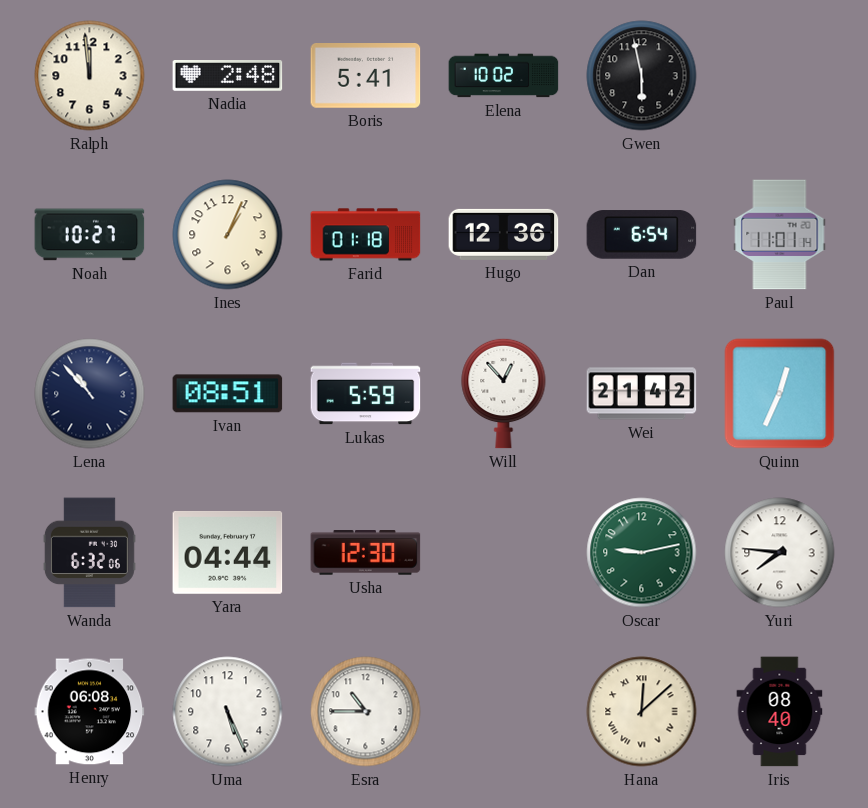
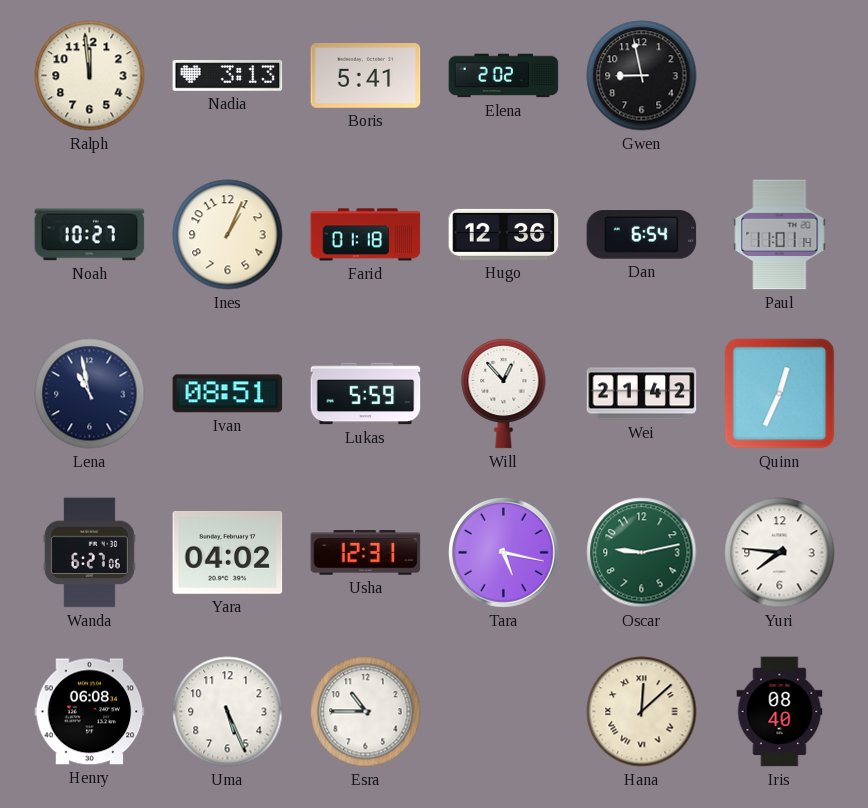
Nadia: 2:48 -> 3:13 (228, 76)
Elena: 10:02 -> 2:02 (504, 76)
Gwen: 5:58 -> 8:58 (642, 76)
Lena: 10:53 -> 10:58 (90, 394)
Wanda: 6:32 -> 6:27 (89, 553)
Yara: 04:44 -> 04:02 (228, 552)
Usha: 12:30 -> 12:31 (366, 553)
Tara: none -> 5:17 (504, 553)
